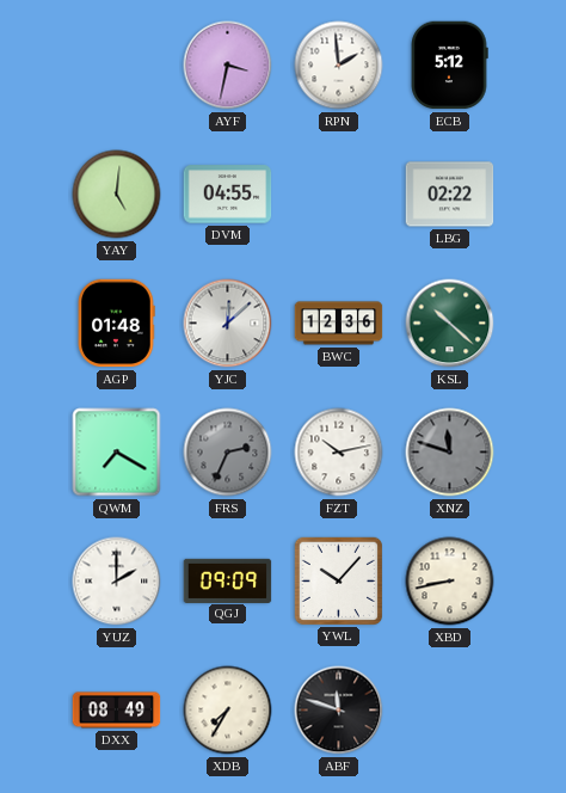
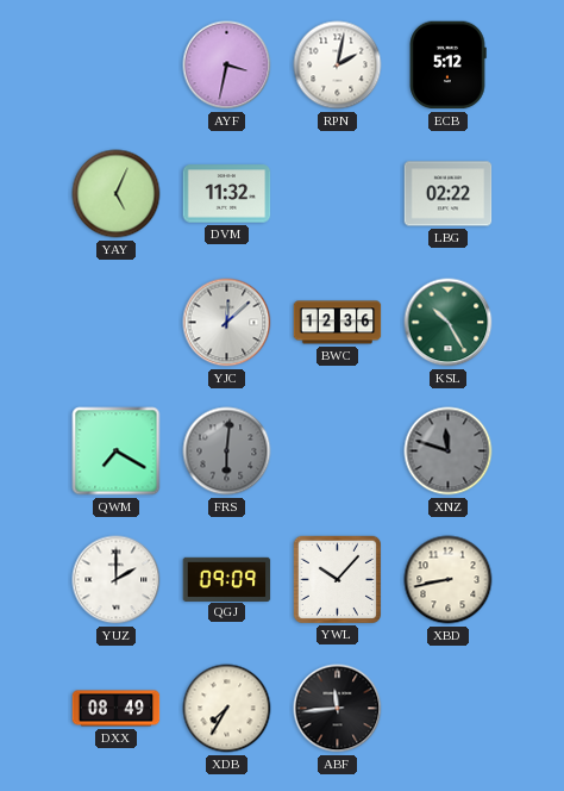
RPN: 1:59 -> 2:02 (338, 66)
YAY: 5:01 -> 5:04 (117, 194)
DVM: 04:55 -> 11:32 (227, 194)
AGP: 01:48 -> none (116, 324)
KSL: 10:22 -> 10:25 (449, 323)
FRS: 2:34 -> 6:01 (227, 451)
FZT: 10:13 -> none (339, 453)
ABF: 11:48 -> 11:44 (338, 709)
